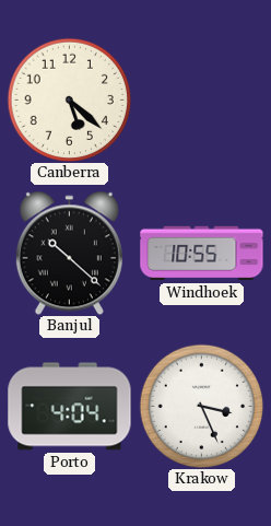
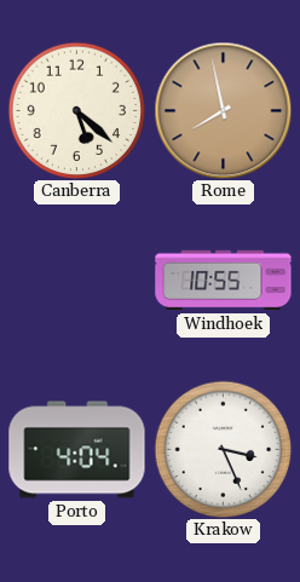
Rome: none -> 7:58 (223, 110)
Banjul: 10:22 -> none (69, 253)
